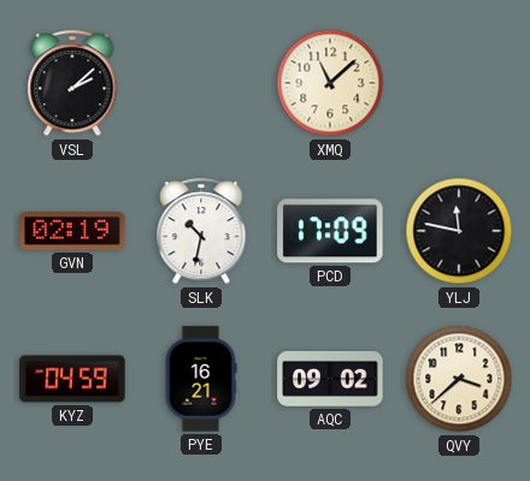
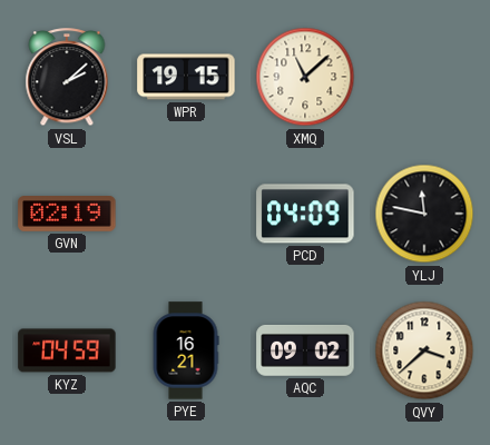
WPR: none -> 19:15 (186, 77)
SLK: 10:32 -> none (201, 232)
PCD: 17:09 -> 04:09 (305, 214)
